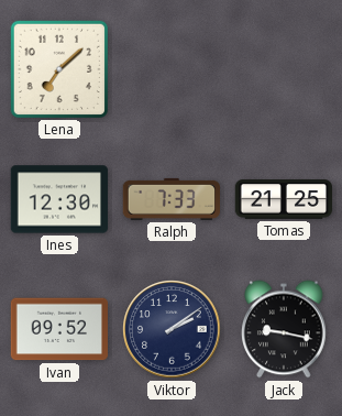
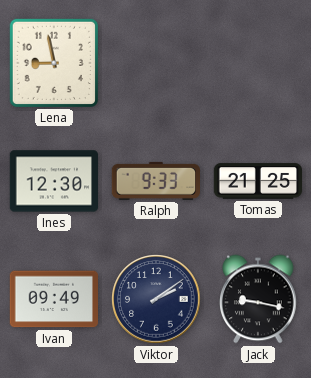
Lena: 7:08 -> 8:58 (53, 62)
Ralph: 7:33 -> 9:33 (155, 181)
Ivan: 09:52 -> 09:49 (53, 299)
